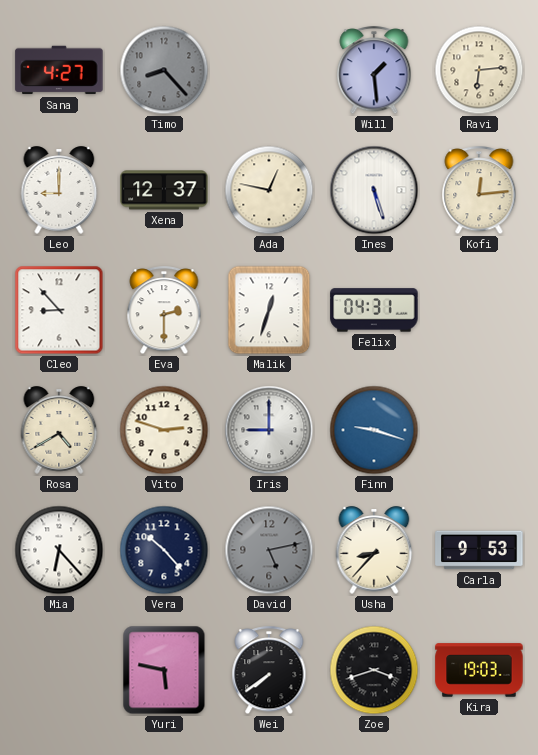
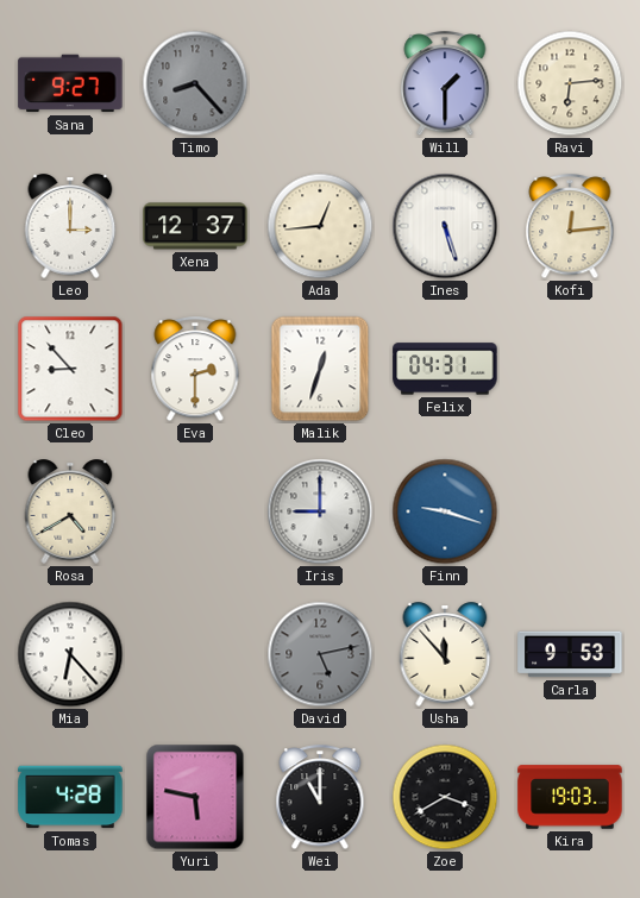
Sana: 4:27 -> 9:27 (70, 83)
Will: 1:29 -> 1:30 (445, 84)
Leo: 9:00 -> 3:00 (70, 226)
Ada: 12:47 -> 12:44 (320, 226)
Vito: 2:48 -> none (164, 430)
Vera: 10:23 -> none (164, 550)
Usha: 8:37 -> 11:53 (445, 654)
Tomas: none -> 4:28 (70, 797)
Wei: 7:39 -> 11:00 (320, 798)
Zoe: 3:42 -> 3:40 (445, 797)
